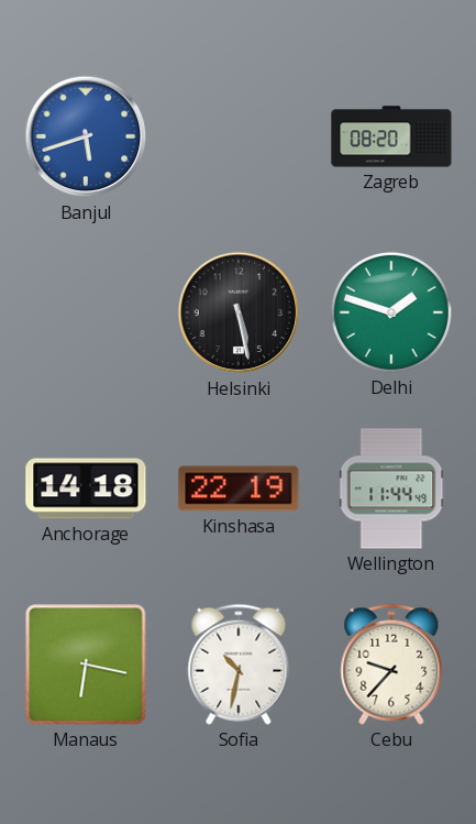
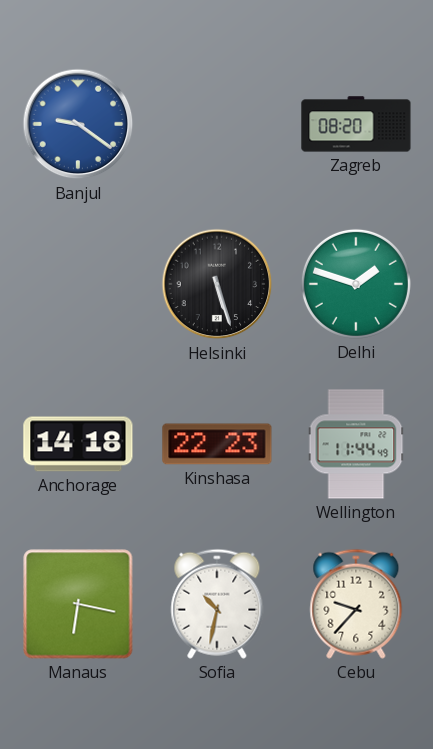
Banjul: 5:42 -> 9:21 (78, 124)
Helsinki: 5:28 -> 5:27 (217, 284)
Kinshasa: 22:19 -> 22:23 (217, 444)
